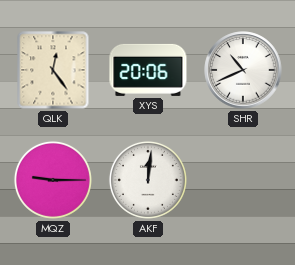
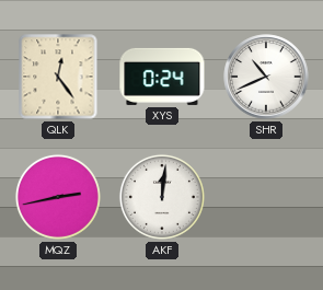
XYS: 20:06 -> 0:24 (162, 77)
MQZ: 9:15 -> 2:43 (58, 197)
